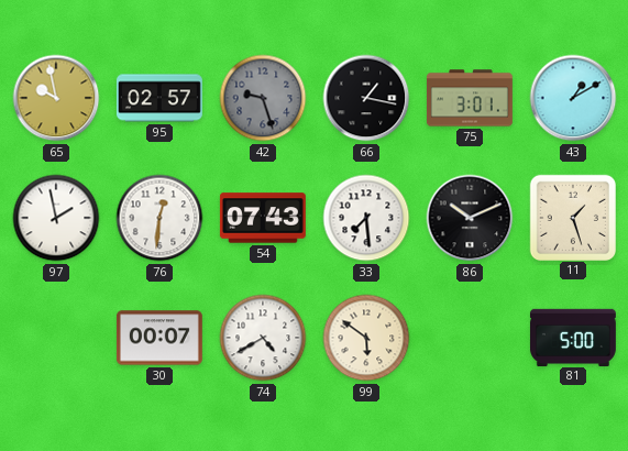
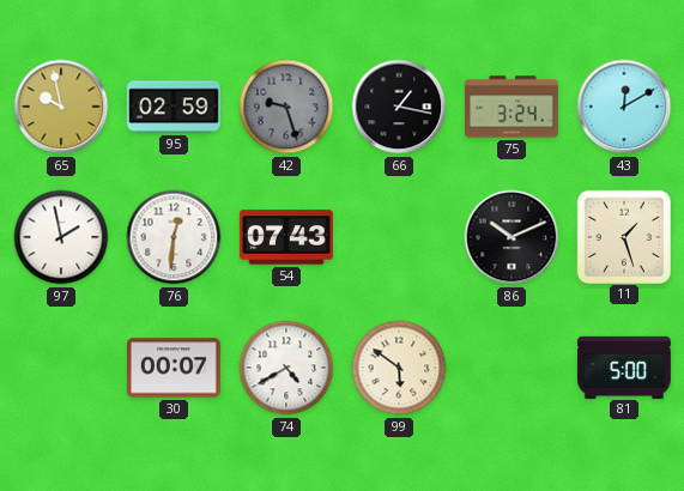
95: 02:57 -> 02:59 (174, 107)
75: 3:01 -> 3:24 (512, 107)
43: 1:10 -> 12:10 (624, 107)
33: 7:29 -> none (366, 218)
